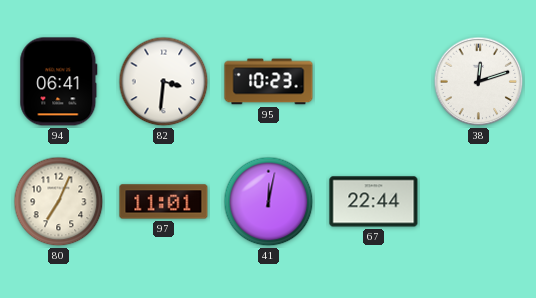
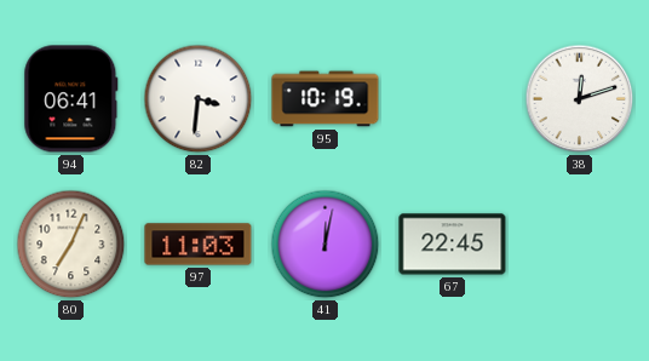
95: 10:23 -> 10:19 (326, 99)
97: 11:01 -> 11:03 (199, 245)
67: 22:44 -> 22:45 (453, 245)
